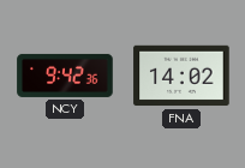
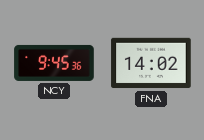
NCY: 9:42 -> 9:45 (54, 63)
